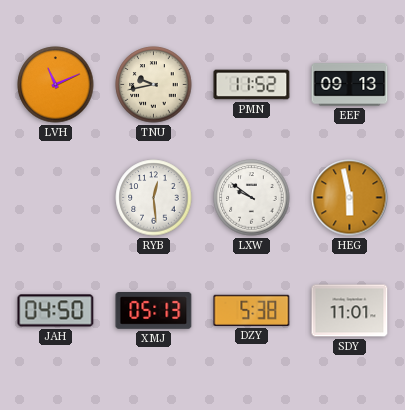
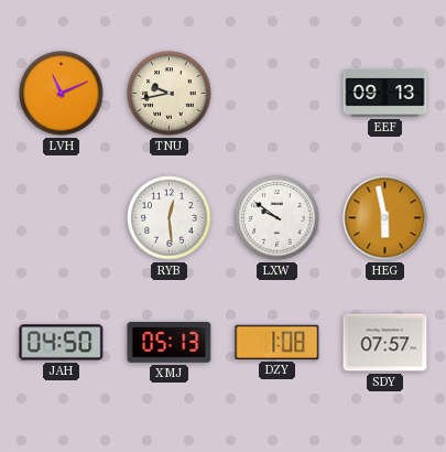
PMN: 11:52 -> none (252, 85)
DZY: 5:38 -> 1:08 (278, 342)
SDY: 11:01 -> 07:57 (385, 343)
